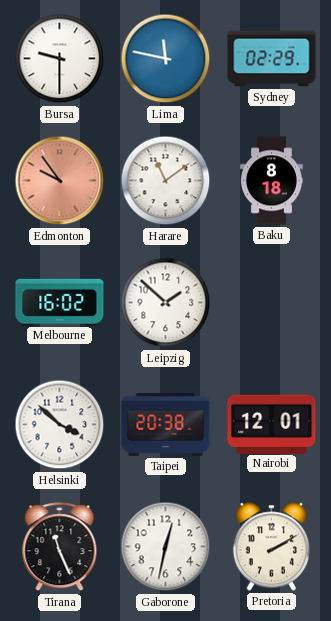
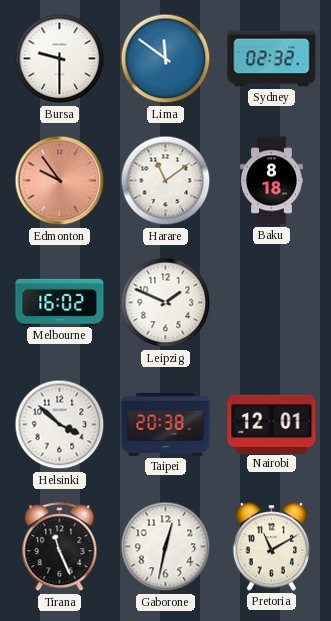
Lima: 11:47 -> 11:51 (166, 59)
Sydney: 02:29 -> 02:32 (272, 59)
Leipzig: 1:52 -> 1:49 (166, 303)
Pretoria: 2:10 -> 11:10 (271, 547)
